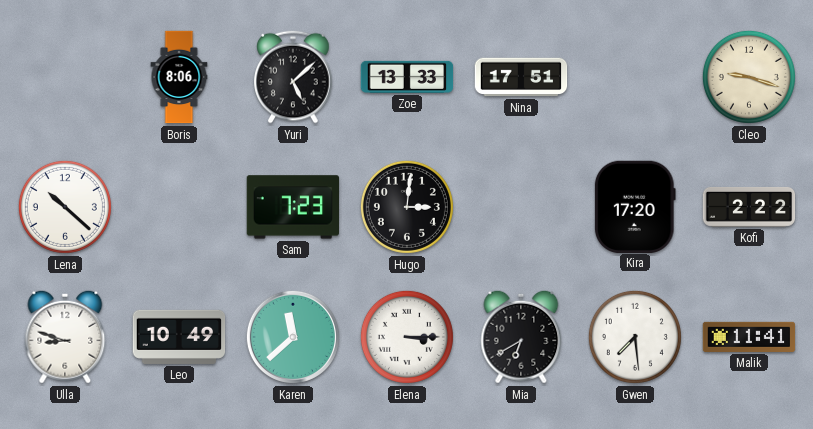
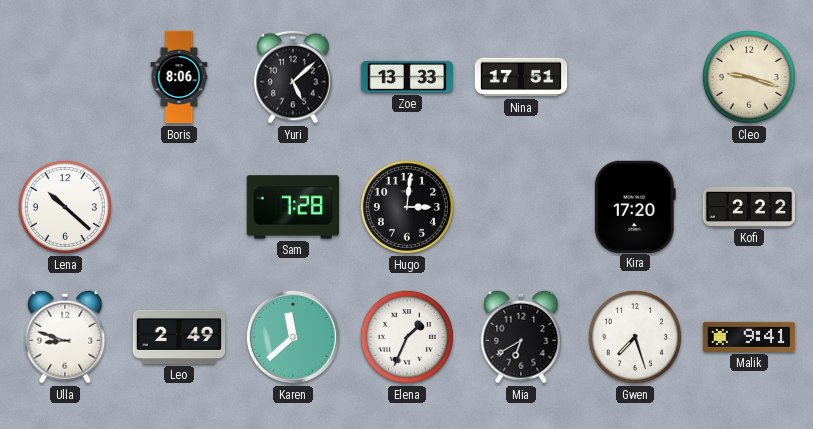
Sam: 7:23 -> 7:28 (292, 207)
Leo: 10:49 -> 2:49 (179, 337)
Elena: 3:15 -> 1:34 (407, 337)
Gwen: 7:29 -> 7:27 (635, 337)
Malik: 11:41 -> 9:41 (749, 337)
